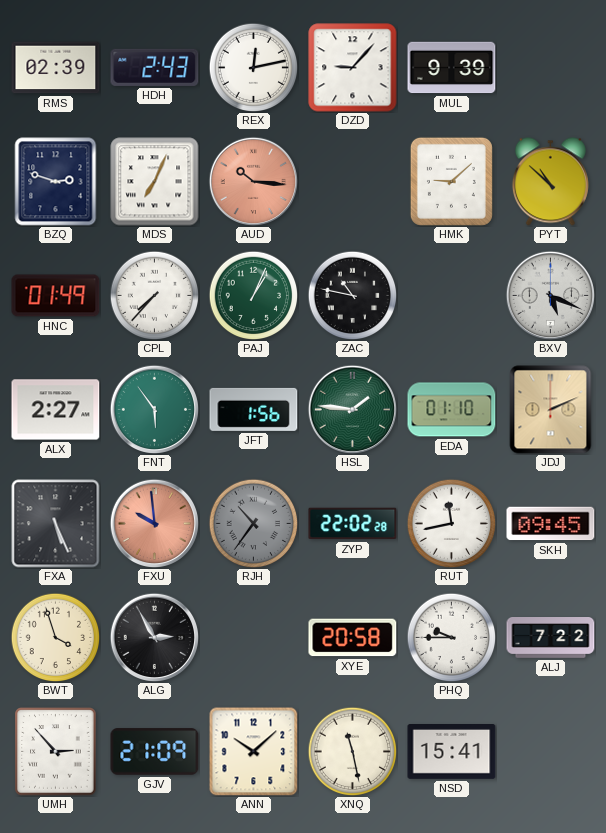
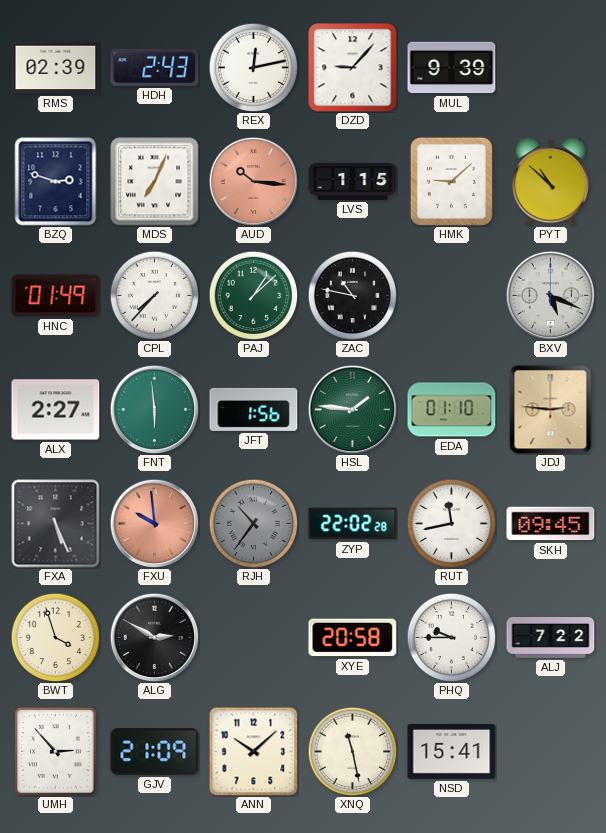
LVS: none -> 1:15 (353, 181)
PAJ: 1:04 -> 1:08 (253, 295)
FNT: 5:54 -> 5:59 (154, 409)
JDJ: 2:11 -> 2:46 (551, 410)
ALG: 2:55 -> 2:50 (154, 637)
